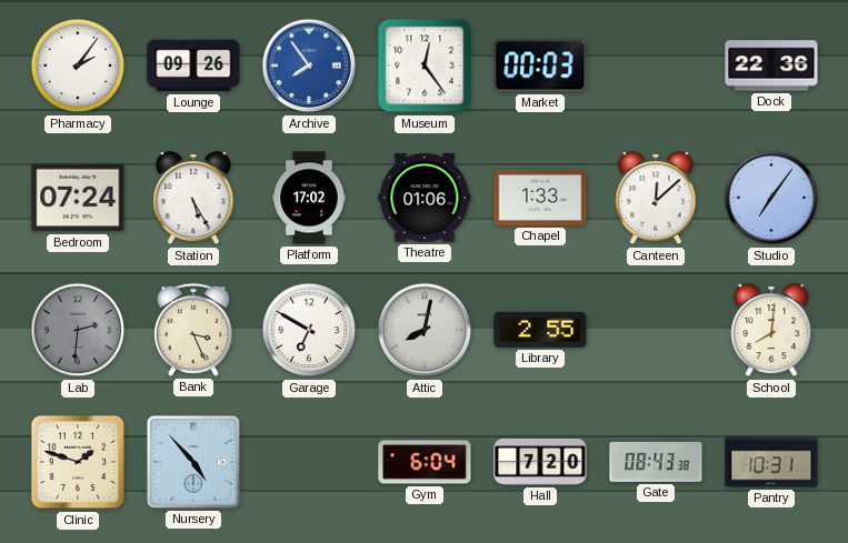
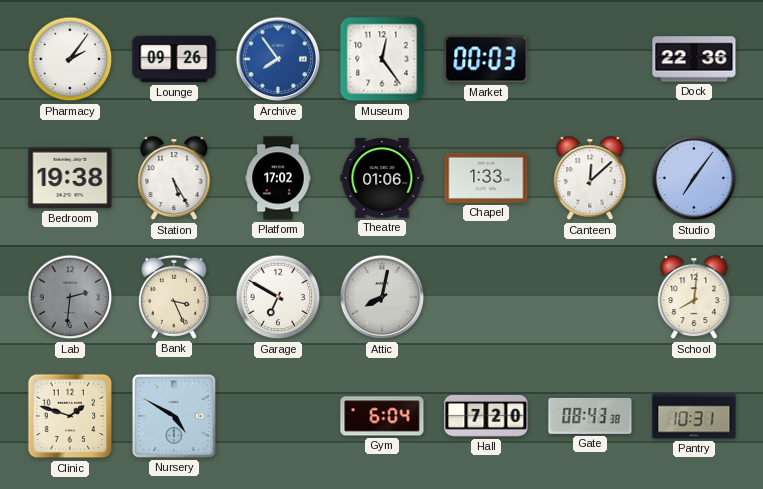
Bedroom: 07:24 -> 19:38 (70, 178)
Library: 2:55 -> none (540, 330)
Nursery: 4:53 -> 4:50 (174, 416)
